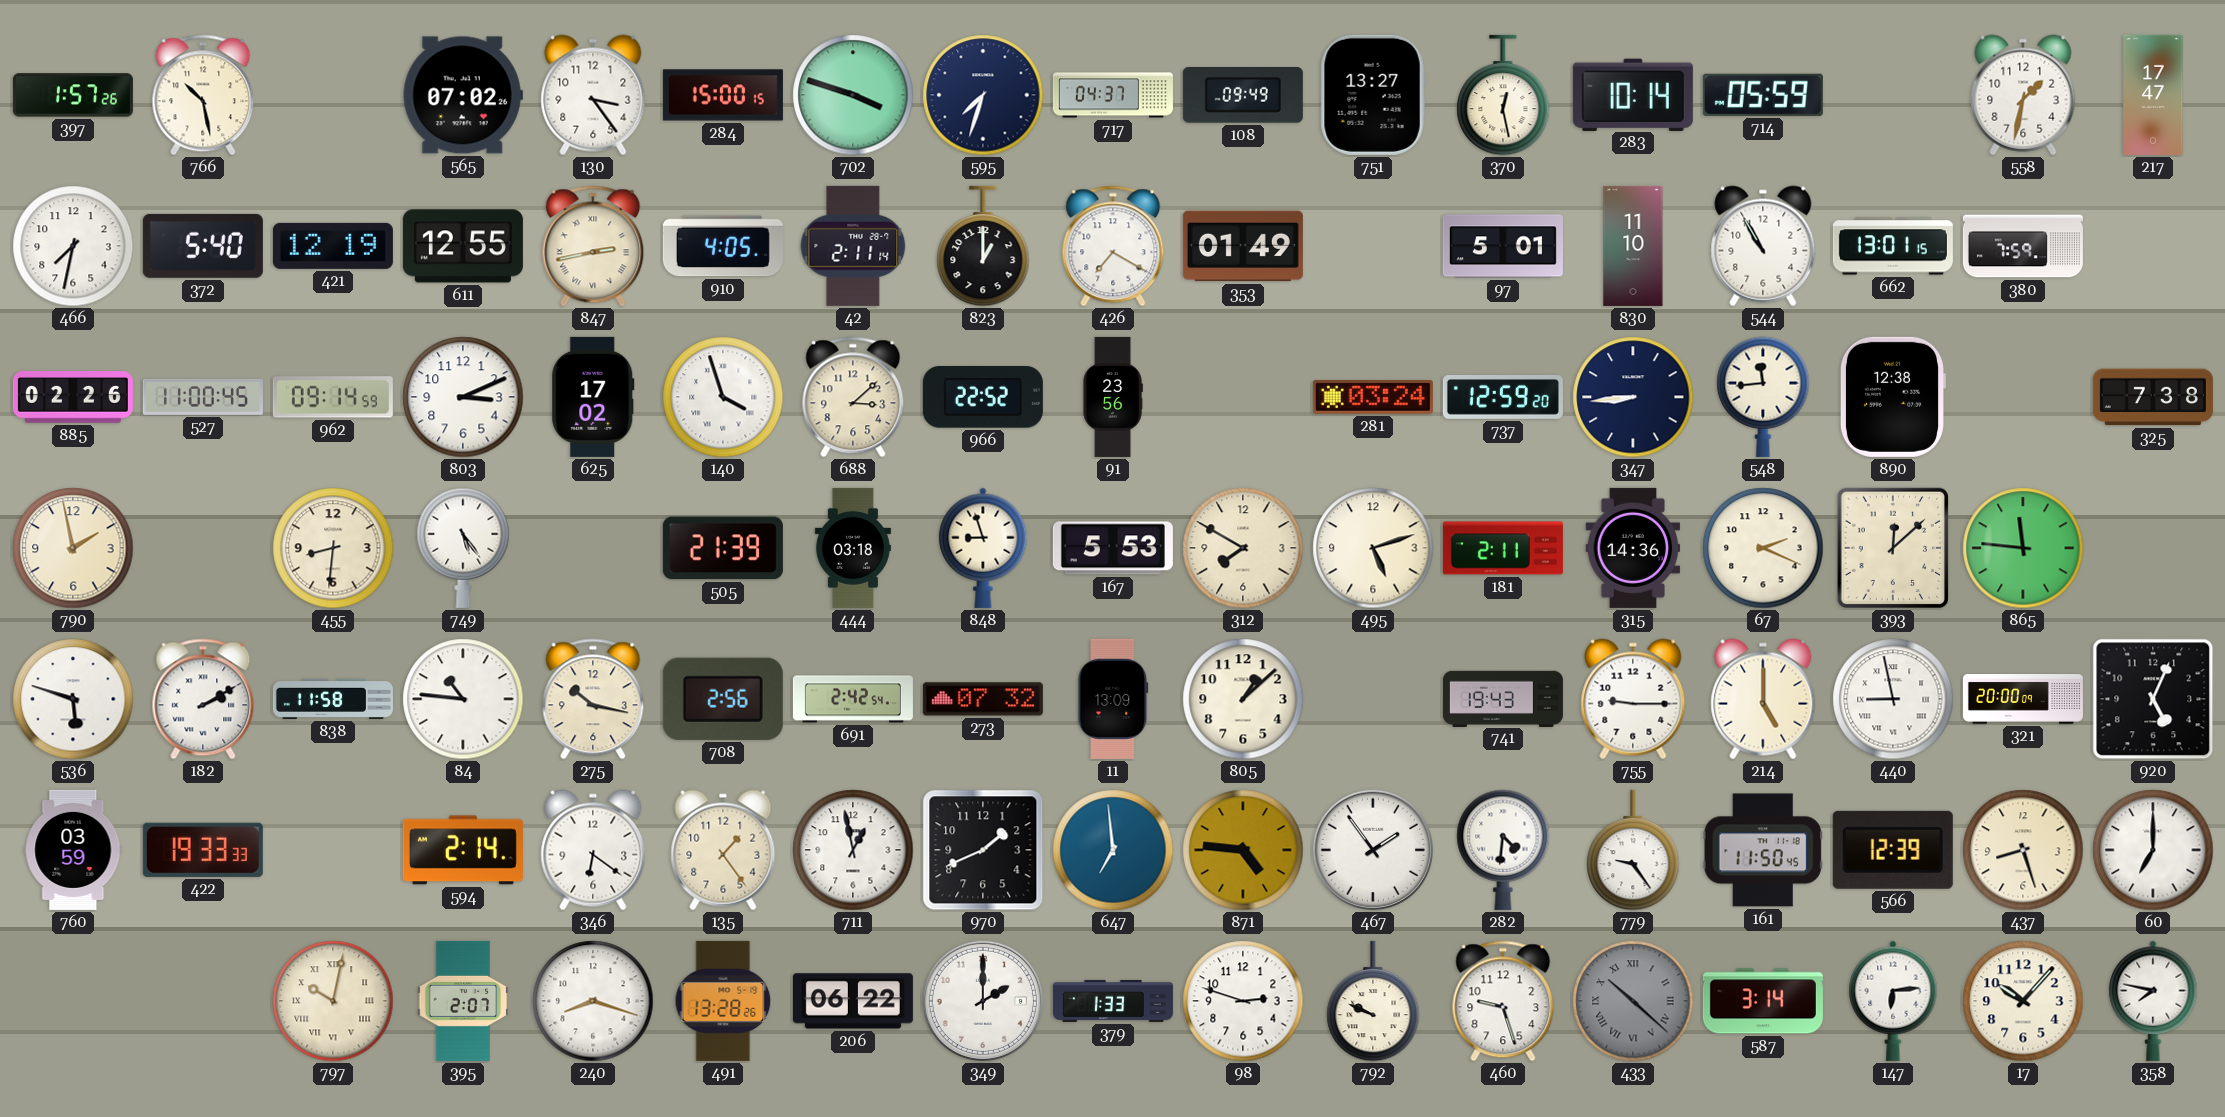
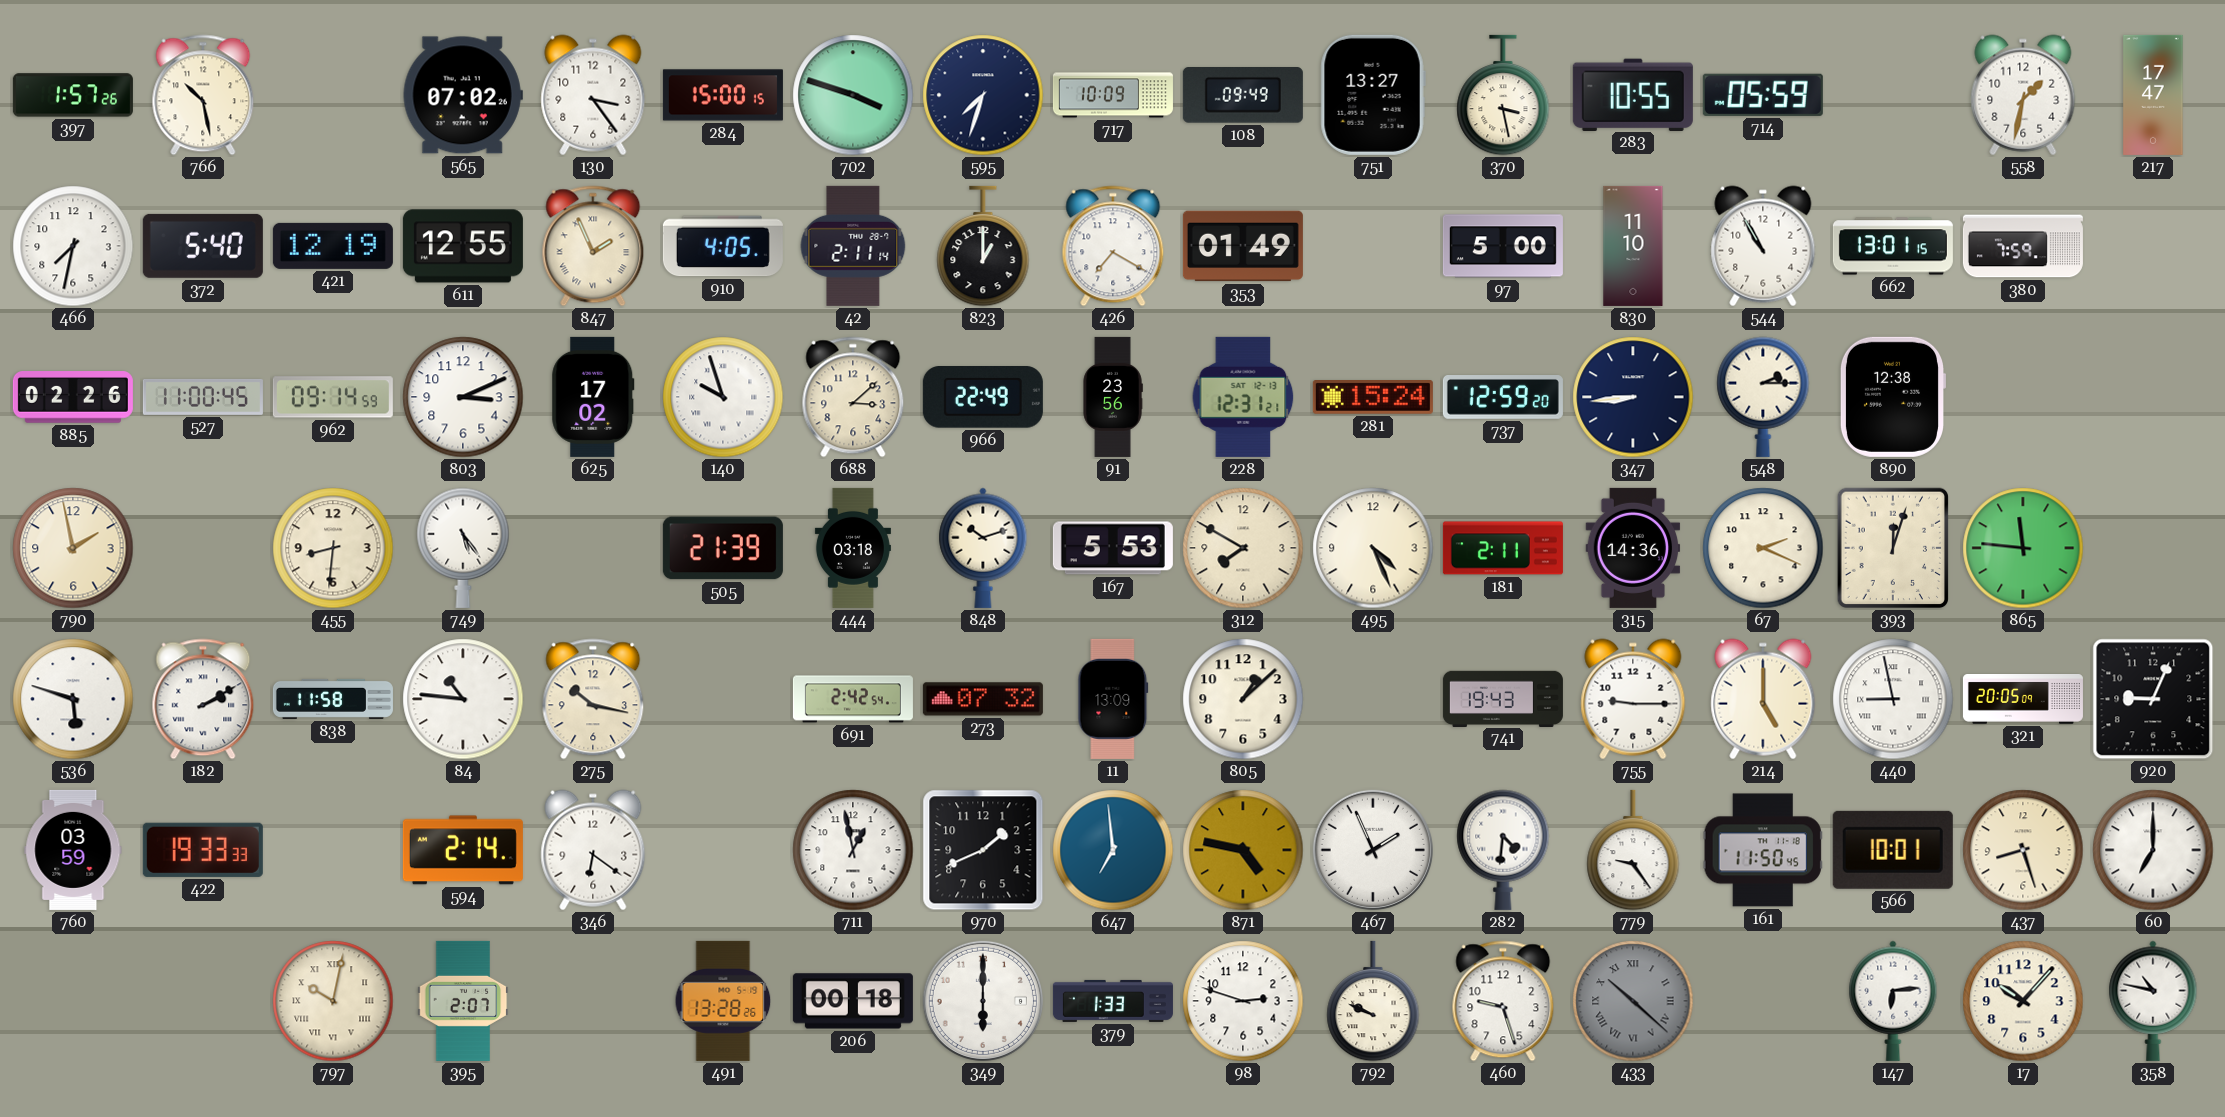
717: 04:37 -> 10:09 (1113, 95)
370: 12:28 -> 3:28 (1503, 95)
283: 10:14 -> 10:55 (1633, 94)
847: 2:43 -> 1:56 (593, 246)
97: 5:01 -> 5:00 (1503, 246)
140: 3:57 -> 9:57 (723, 397)
966: 22:52 -> 22:49 (983, 398)
228: none -> 12:31 (1243, 397)
281: 03:24 -> 15:24 (1373, 398)
548: 11:44 -> 2:15 (1763, 397)
325: 7:38 -> none (2153, 397)
848: 8:57 -> 10:12 (983, 548)
495: 5:12 -> 4:26 (1373, 548)
393: 12:08 -> 12:03 (1893, 548)
708: 2:56 -> none (723, 699)
321: 20:00 -> 20:05 (2023, 700)
920: 5:04 -> 9:04 (2153, 699)
135: 1:24 -> none (723, 850)
871: 4:46 -> 4:47 (1243, 850)
467: 1:54 -> 1:56 (1373, 850)
566: 12:39 -> 10:01 (1893, 850)
240: 8:18 -> none (593, 1001)
206: 06:22 -> 00:18 (853, 1001)
349: 2:00 -> 6:00 (983, 1001)
587: 3:14 -> none (1763, 1001)
358: 7:47 -> 10:47 (2153, 1001)
